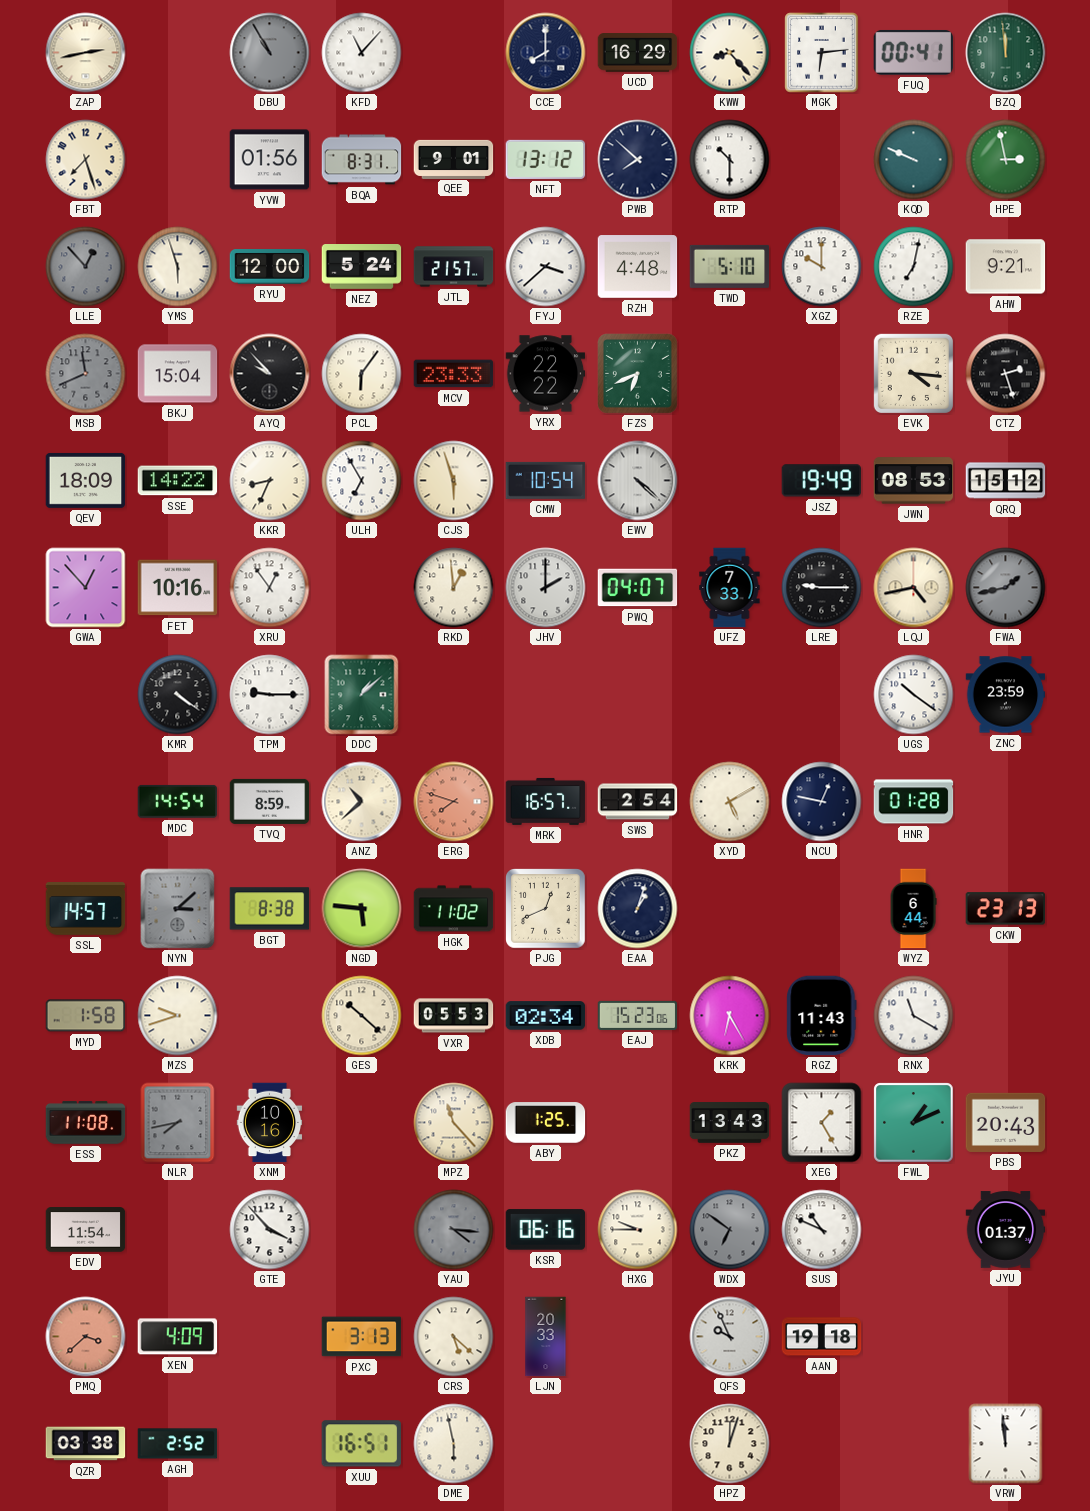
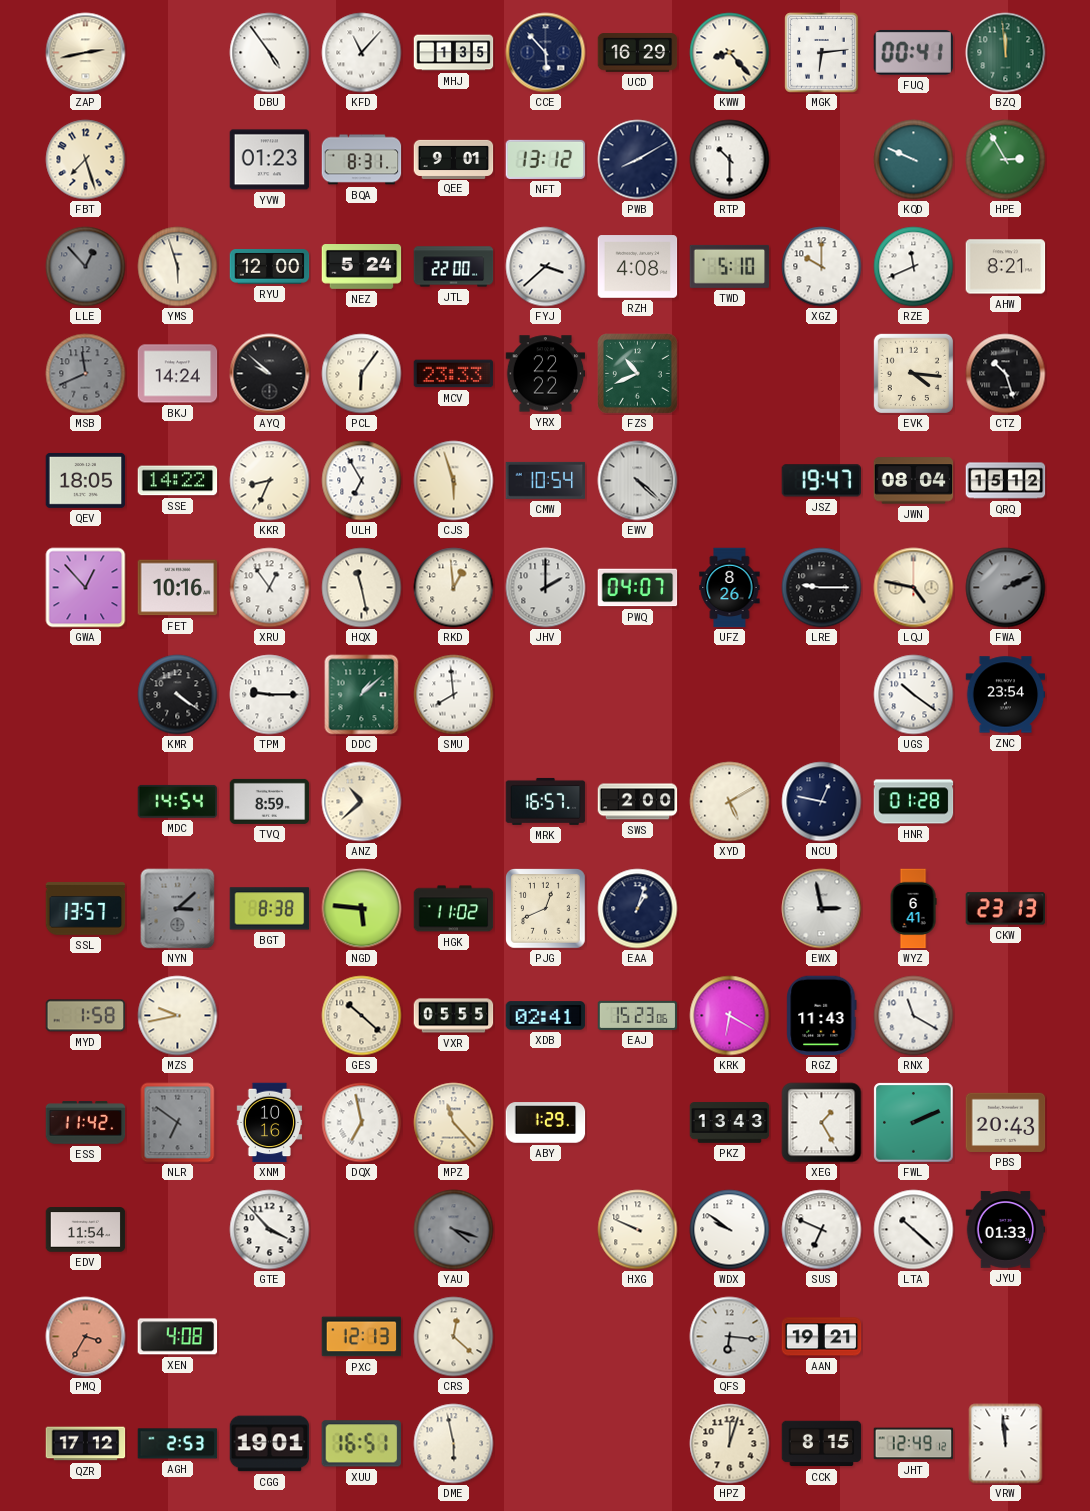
DBU: 10:55 -> 4:54 (270, 53)
DBU dial: grey -> white (270, 53)
MHJ: none -> 1:35 (454, 53)
CCE: 8:00 -> 5:53 (546, 53)
YVW: 01:56 -> 01:23 (270, 160)
PWB: 7:52 -> 8:10 (638, 160)
HPE: 2:58 -> 2:55 (1006, 160)
JTL: 21:57 -> 22:00 (454, 267)
RZH: 4:48 -> 4:08 (638, 267)
RZE: 7:02 -> 11:41 (914, 267)
AHW: 9:21 -> 8:21 (1006, 267)
BKJ: 15:04 -> 14:24 (178, 374)
AYQ: 9:53 -> 9:52 (270, 374)
FZS: 6:41 -> 10:41 (638, 374)
CTZ: 2:27 -> 10:27 (1006, 374)
QEV: 18:09 -> 18:05 (86, 480)
JSZ: 19:49 -> 19:47 (822, 481)
JWN: 08:53 -> 08:04 (914, 481)
HQX: none -> 11:28 (362, 588)
UFZ: 7:33 -> 8:26 (730, 588)
LQJ: 4:43 -> 4:47 (914, 588)
FWA: 1:43 -> 2:11 (1006, 588)
SMU: none -> 7:59 (454, 695)
ZNC: 23:59 -> 23:54 (1006, 695)
ERG: 7:48 -> none (454, 802)
SWS: 2:54 -> 2:00 (638, 802)
SSL: 14:57 -> 13:57 (86, 909)
EWX: none -> 2:58 (822, 909)
WYZ: 6:44 -> 6:41 (913, 909)
MZS: 9:42 -> 9:43 (178, 1016)
VXR: 05:53 -> 05:55 (454, 1016)
XDB: 02:34 -> 02:41 (546, 1016)
KRK: 6:25 -> 6:20 (730, 1016)
ESS: 11:08 -> 11:42 (86, 1123)
NLR: 7:43 -> 6:51 (178, 1123)
DQX: none -> 6:58 (362, 1123)
ABY: 1:25 -> 1:29 (546, 1123)
FWL: 1:11 -> 2:11 (914, 1123)
YAU: 4:16 -> 4:18 (454, 1230)
KSR: 06:16 -> none (546, 1230)
HXG: 9:45 -> 9:49 (638, 1230)
WDX: 6:51 -> 9:51 (730, 1230)
WDX dial: grey -> white (730, 1230)
SUS: 10:49 -> 6:49 (822, 1230)
LTA: none -> 10:22 (914, 1230)
JYU: 01:37 -> 01:33 (1006, 1230)
PMQ: 3:38 -> 3:35 (86, 1337)
XEN: 4:09 -> 4:08 (178, 1337)
PXC: 3:13 -> 12:13 (362, 1337)
CRS: 5:22 -> 12:22 (454, 1337)
LJN: 20:33 -> none (546, 1337)
QFS: 9:56 -> 6:16 (730, 1337)
AAN: 19:18 -> 19:21 (822, 1337)
QZR: 03:38 -> 17:12 (86, 1444)
AGH: 2:52 -> 2:53 (178, 1444)
CGG: none -> 19:01 (270, 1444)
CCK: none -> 8:15 (822, 1444)
JHT: none -> 12:49 (914, 1444)
